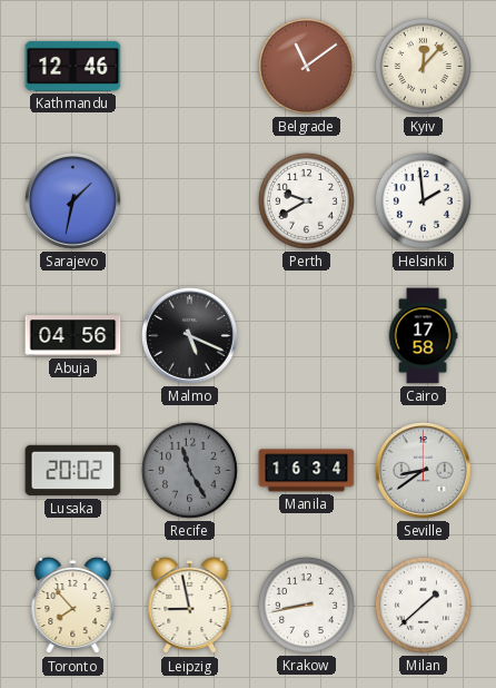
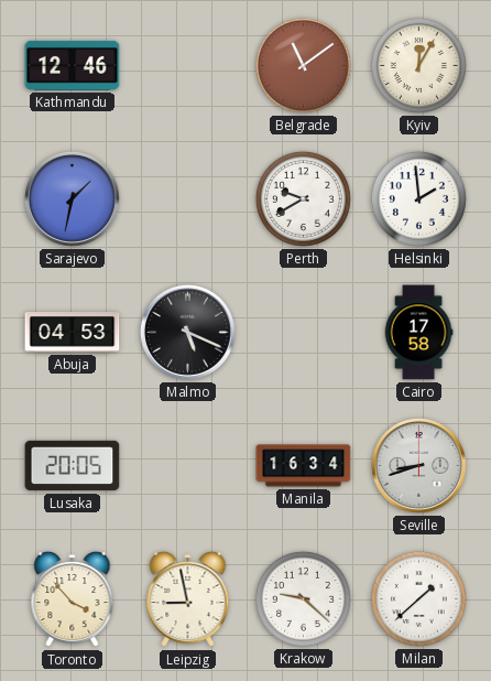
Kyiv: 12:07 -> 12:05 (418, 65)
Abuja: 04:56 -> 04:53 (73, 333)
Lusaka: 20:02 -> 20:05 (73, 466)
Recife: 11:25 -> none (189, 470)
Seville: 8:39 -> 8:42 (418, 465)
Toronto: 7:53 -> 3:53 (73, 599)
Krakow: 8:43 -> 9:22 (303, 598)
